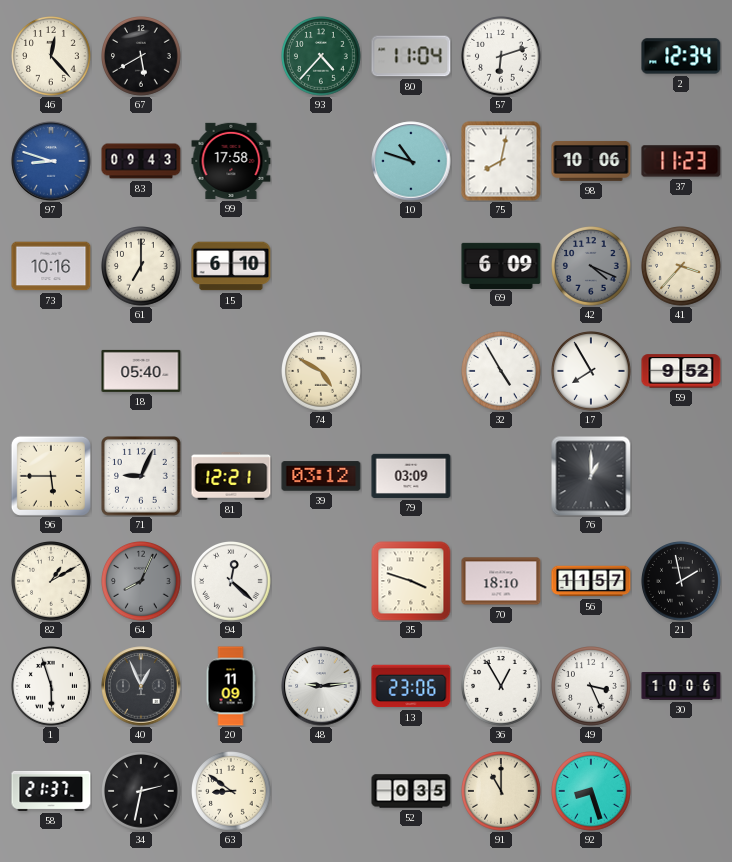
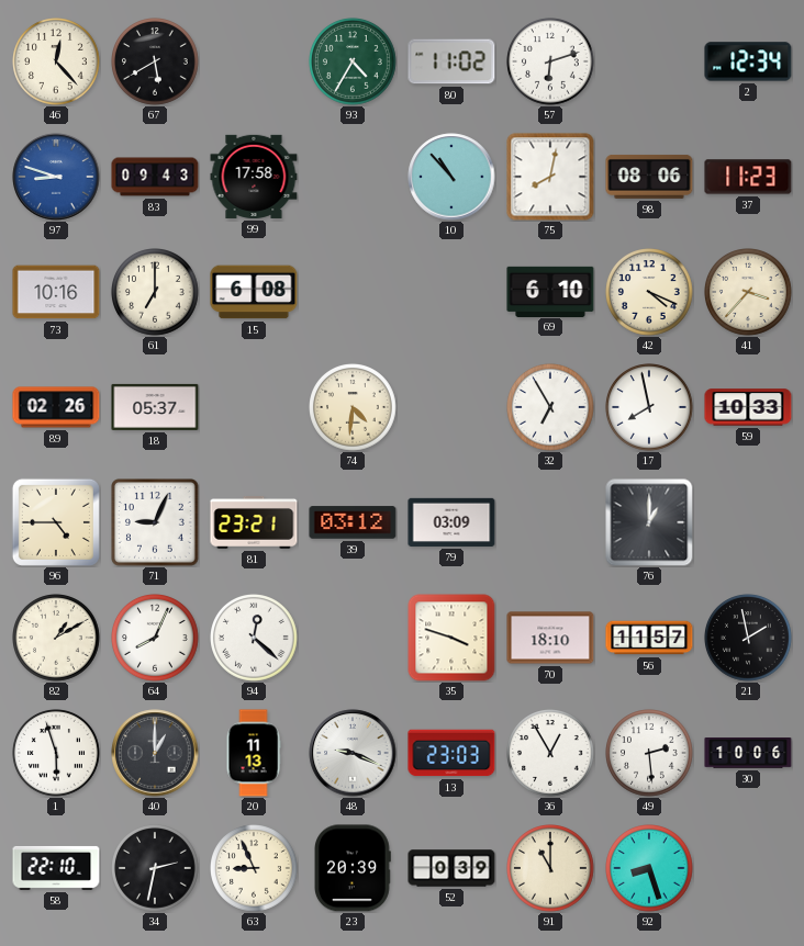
93: 4:37 -> 4:35 (354, 63)
80: 11:04 -> 11:02 (451, 61)
10: 10:48 -> 10:53 (451, 177)
98: 10:06 -> 08:06 (649, 177)
15: 6:10 -> 6:08 (254, 292)
69: 6:09 -> 6:10 (550, 291)
42 dial: grey -> cream (650, 293)
89: none -> 02:26 (56, 407)
18: 05:40 -> 05:37 (155, 407)
74: 4:50 -> 4:31 (354, 408)
32: 4:55 -> 6:55 (551, 408)
17: 7:55 -> 7:58 (650, 408)
59: 9:52 -> 10:33 (748, 407)
96: 5:45 -> 4:45 (56, 522)
81: 12:21 -> 23:21 (254, 523)
64 dial: grey -> white (156, 639)
40: 12:56 -> 1:00 (155, 753)
20: 11:09 -> 11:13 (254, 753)
48: 9:14 -> 9:19 (353, 753)
13: 23:06 -> 23:03 (451, 753)
49: 3:26 -> 2:29 (650, 754)
58: 21:37 -> 22:10 (56, 868)
63: 8:51 -> 8:56 (255, 869)
23: none -> 20:39 (353, 868)
52: 0:35 -> 0:39 (451, 868)
